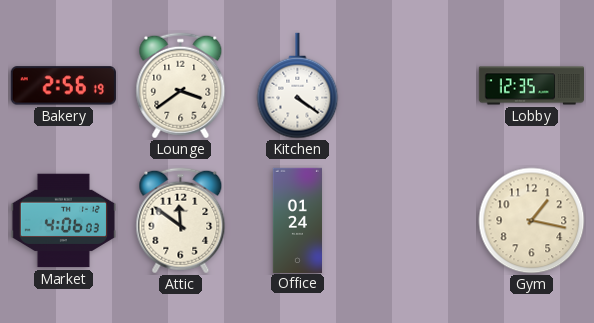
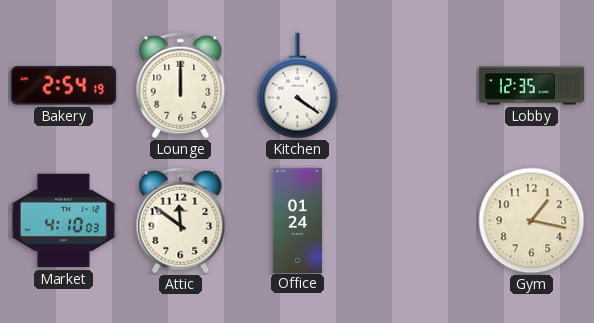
Bakery: 2:56 -> 2:54 (63, 86)
Lounge: 3:39 -> 12:00 (181, 86)
Market: 4:06 -> 4:10 (63, 221)
